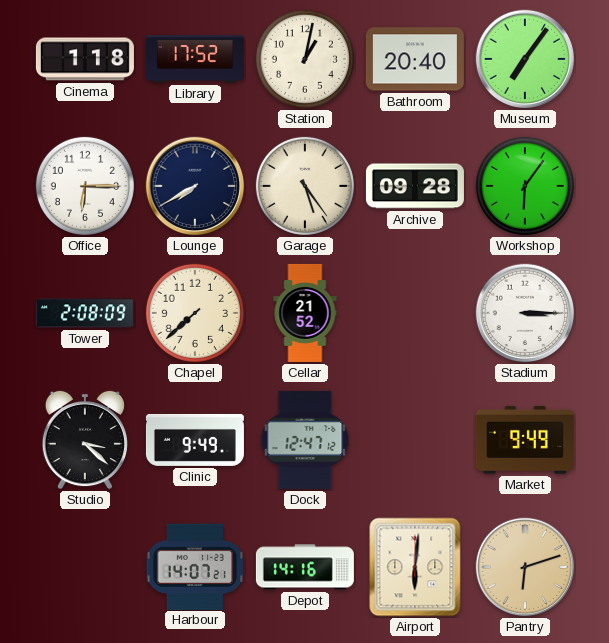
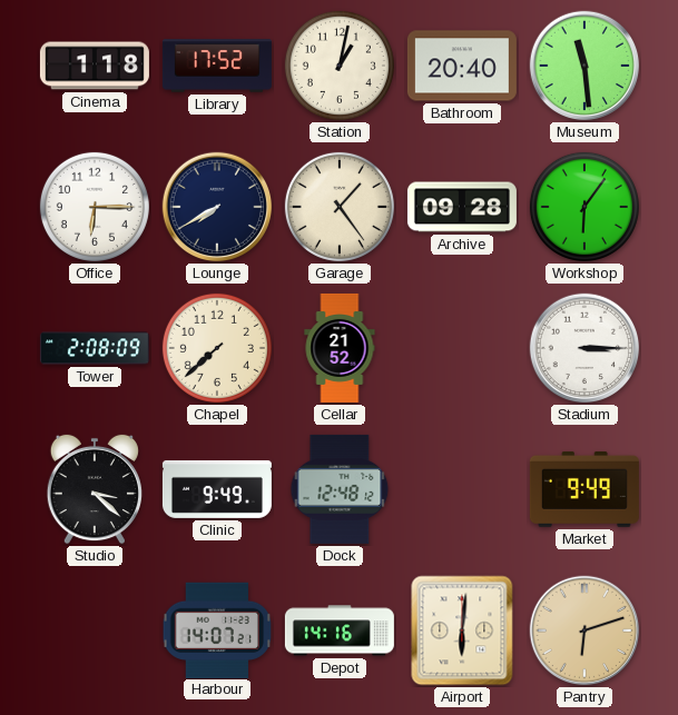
Museum: 7:06 -> 11:29 (584, 66)
Garage: 5:24 -> 1:24 (340, 207)
Dock: 12:47 -> 12:48 (340, 489)
